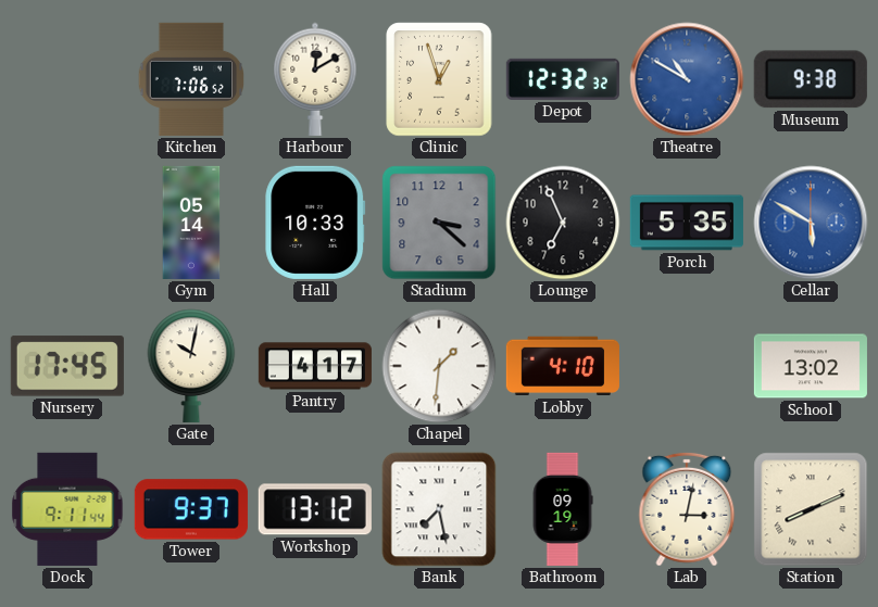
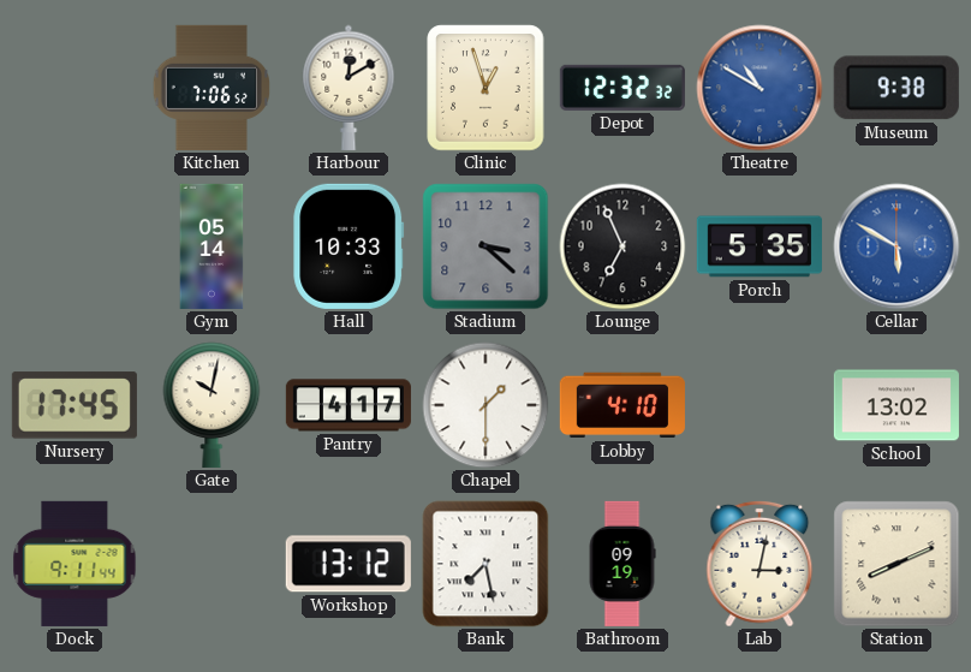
Chapel: 1:31 -> 1:30 (485, 405)
Tower: 9:37 -> none (191, 509)
